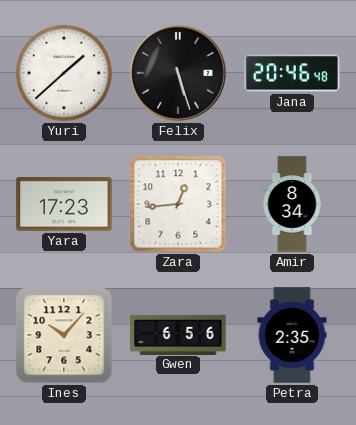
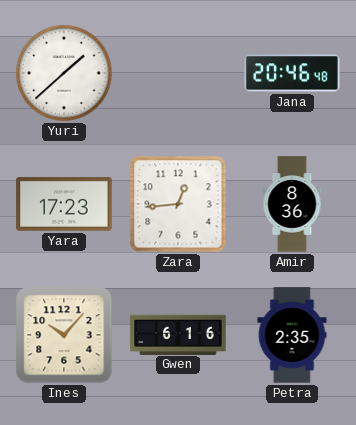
Felix: 5:27 -> none (178, 73)
Amir: 8:34 -> 8:36 (292, 204)
Gwen: 6:56 -> 6:16 (178, 334)
